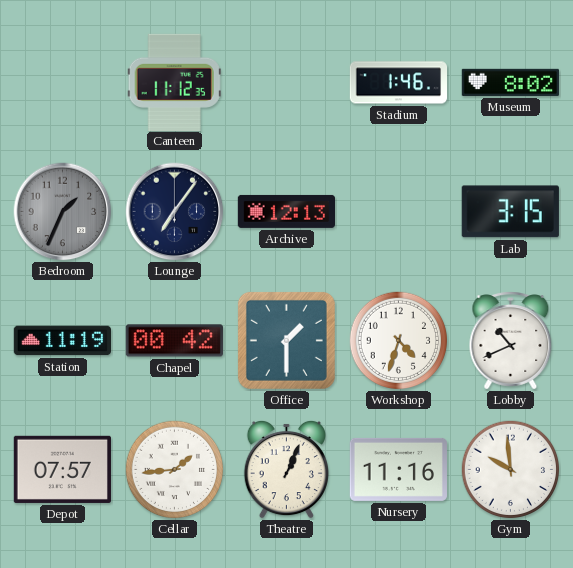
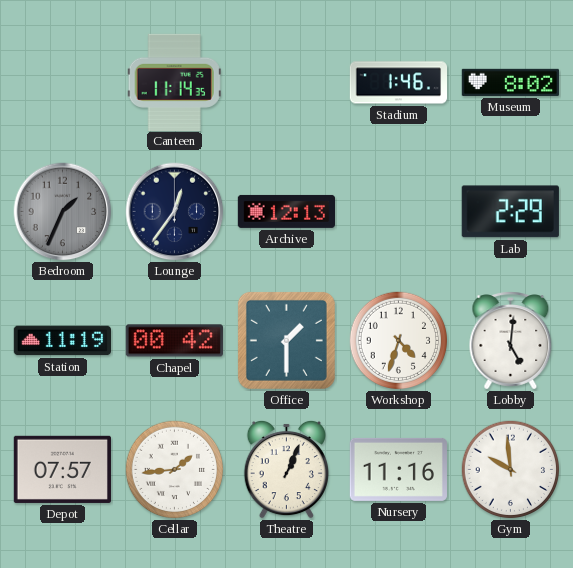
Canteen: 11:12 -> 11:14 (174, 82)
Lounge: 7:06 -> 12:36 (175, 212)
Lab: 3:15 -> 2:29 (510, 212)
Lobby: 10:41 -> 5:01 (511, 341)
